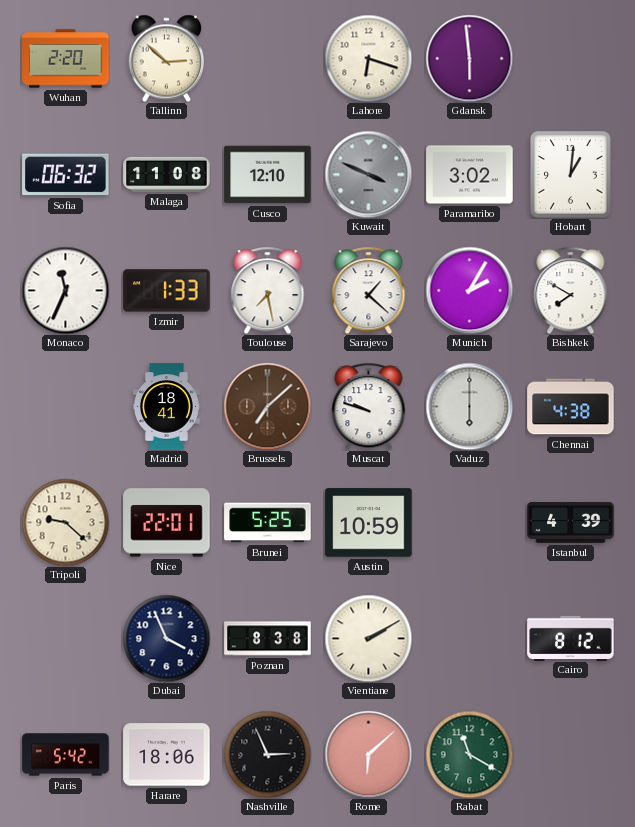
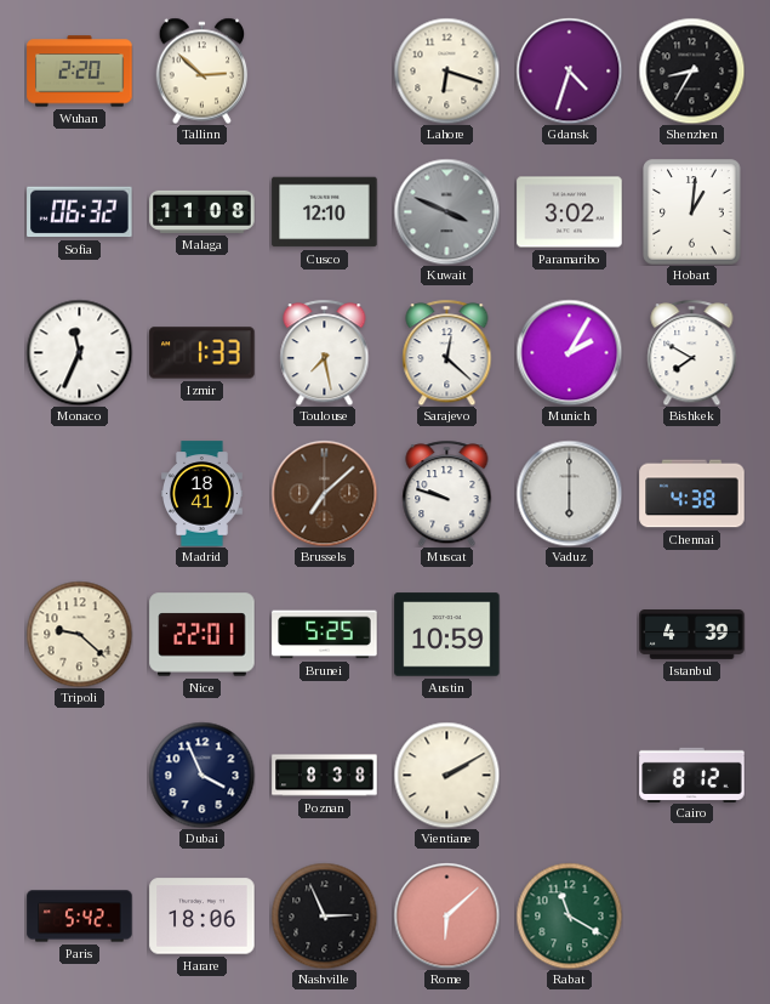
Gdansk: 5:59 -> 4:33 (569, 70)
Shenzhen: none -> 8:35 (691, 70)
Sarajevo: 1:22 -> 12:22 (447, 352)
